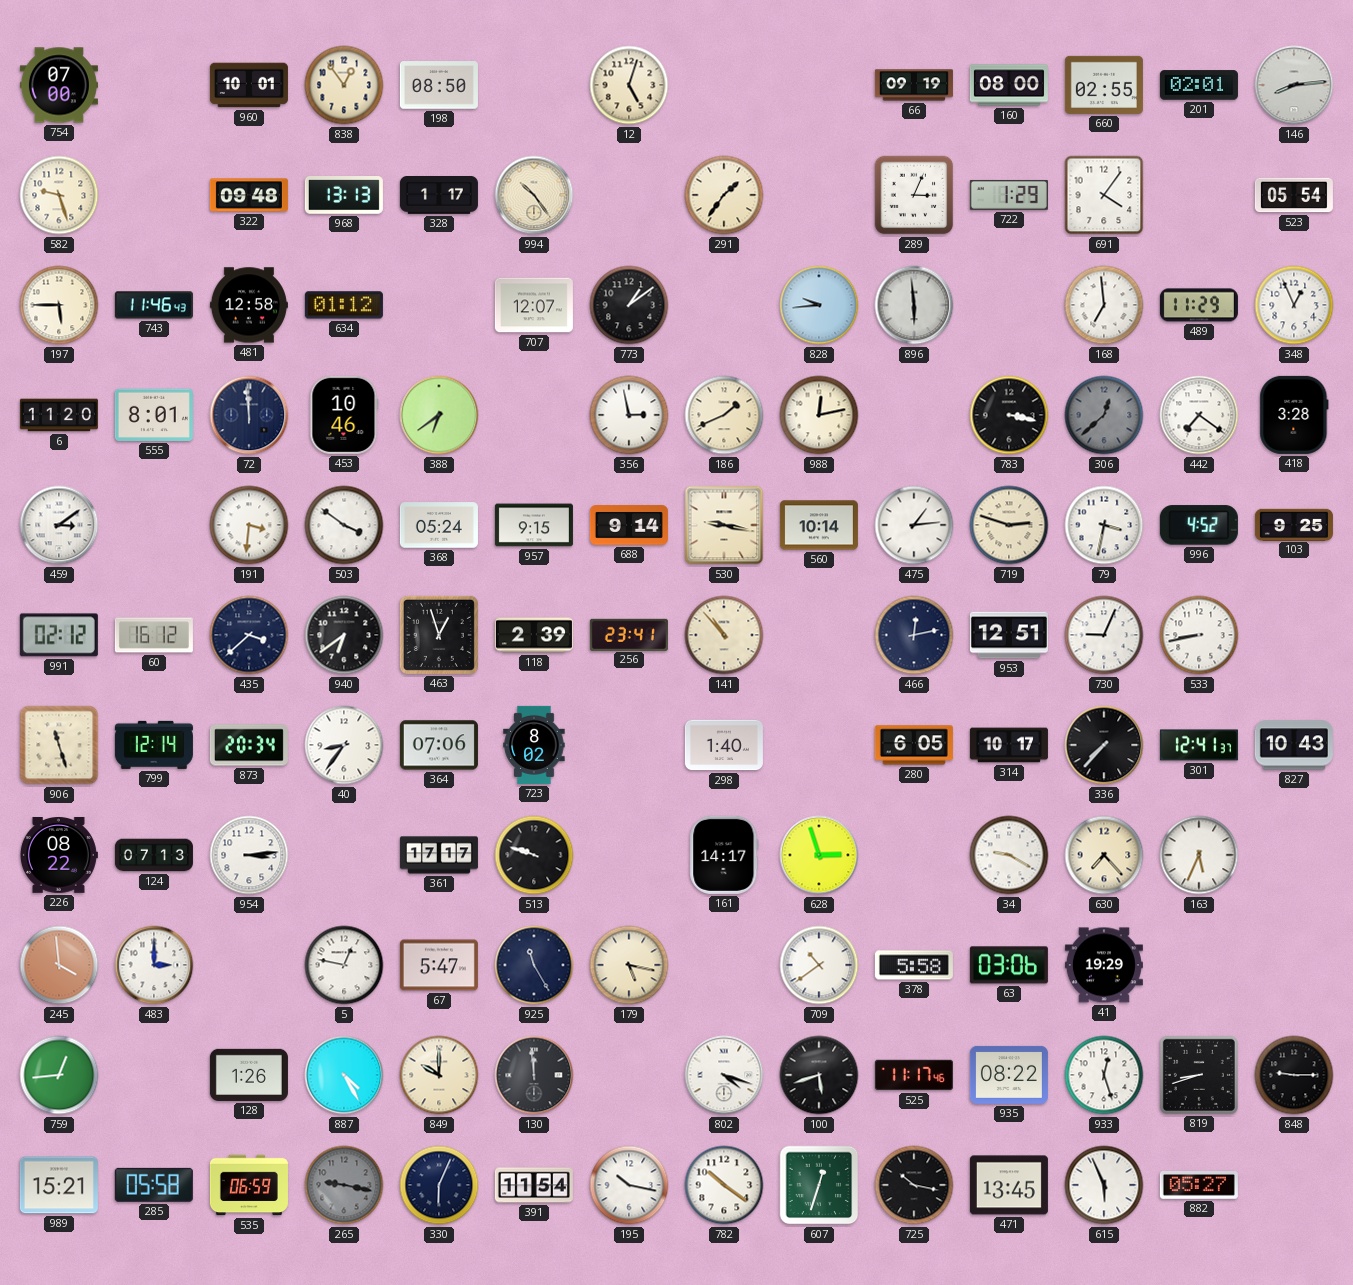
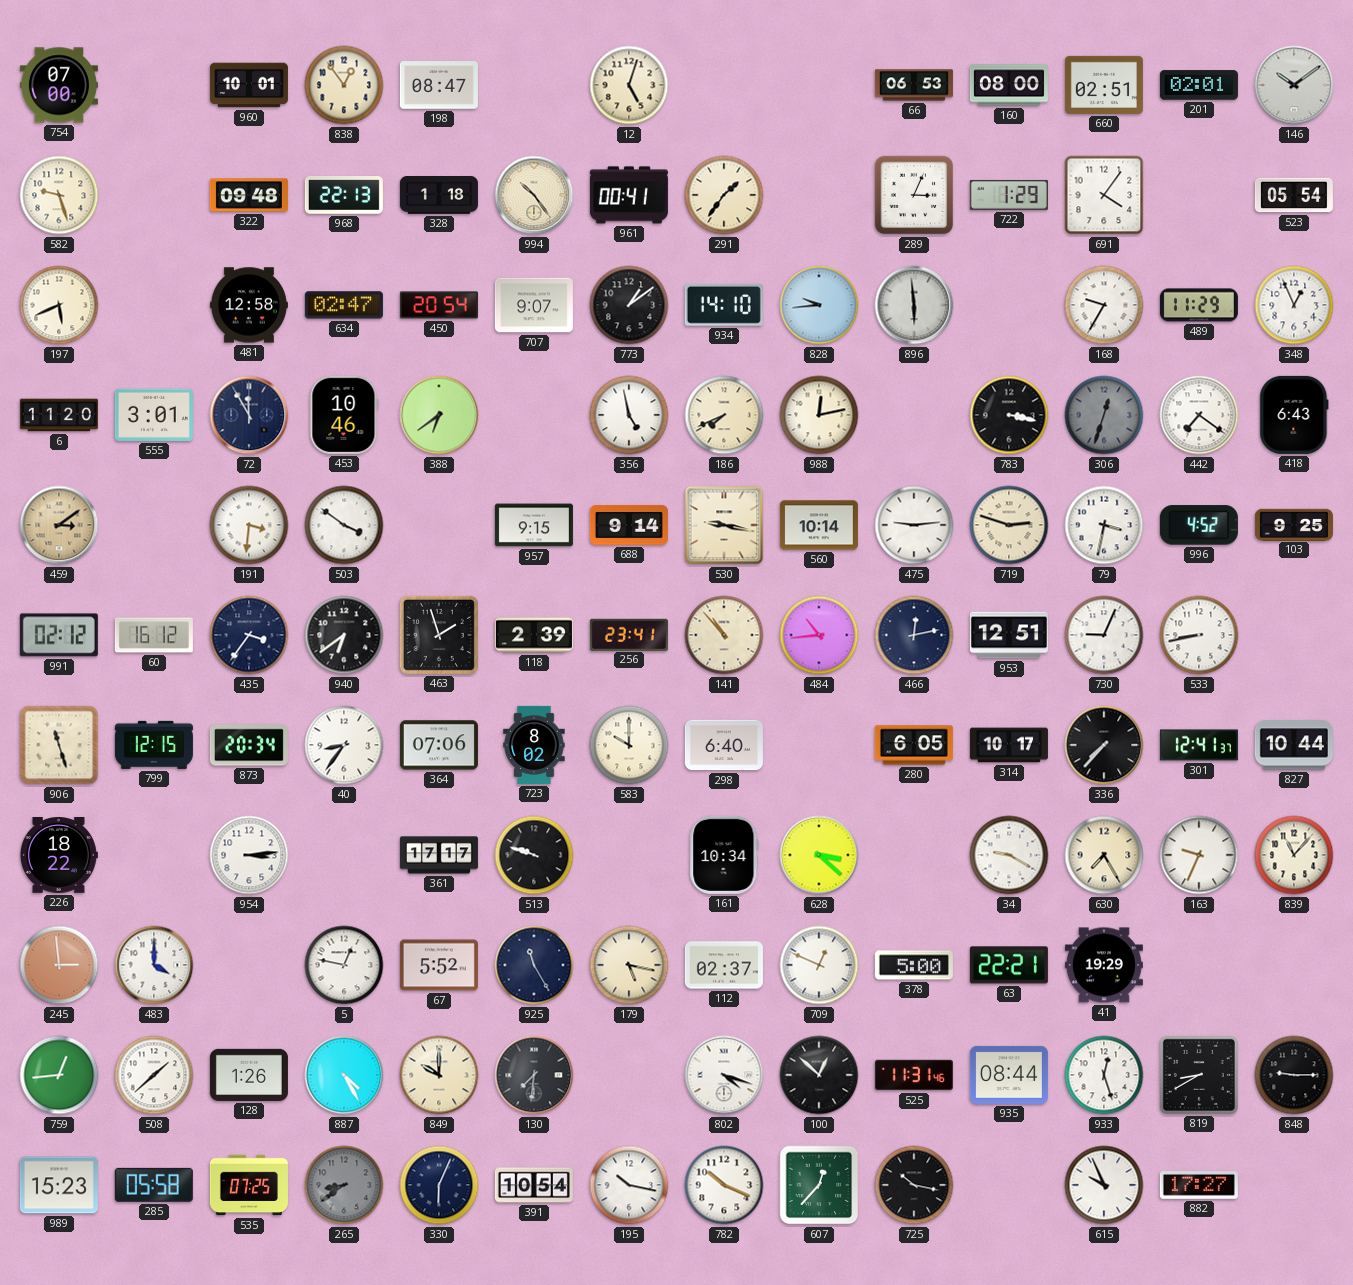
198: 08:50 -> 08:47 (439, 85)
66: 09:19 -> 06:53 (914, 85)
660: 02:55 -> 02:51 (1104, 85)
146: 8:14 -> 10:09 (1294, 85)
968: 13:13 -> 22:13 (344, 196)
328: 1:17 -> 1:18 (439, 196)
961: none -> 00:41 (629, 195)
197: 5:45 -> 5:41 (59, 305)
743: 11:46 -> none (154, 305)
634: 01:12 -> 02:47 (344, 305)
450: none -> 20:54 (439, 305)
707: 12:07 -> 9:07 (534, 305)
934: none -> 14:10 (724, 305)
168: 6:59 -> 9:35 (1104, 305)
555: 8:01 -> 3:01 (154, 415)
72: 11:59 -> 11:55 (249, 415)
356: 2:58 -> 4:58 (629, 415)
186: 1:41 -> 7:41 (724, 415)
306: 12:38 -> 12:33 (1104, 415)
418: 3:28 -> 6:43 (1294, 415)
459 dial: white -> champagne (59, 525)
368: 05:24 -> none (439, 525)
475: 1:14 -> 9:14 (914, 525)
435: 3:38 -> 3:36 (249, 635)
463: 12:57 -> 1:57 (439, 635)
484: none -> 10:44 (819, 635)
799: 12:14 -> 12:15 (154, 745)
583: none -> 10:00 (629, 745)
298: 1:40 -> 6:40 (724, 745)
827: 10:43 -> 10:44 (1294, 745)
226: 08:22 -> 18:22 (58, 856)
124: 07:13 -> none (154, 855)
161: 14:17 -> 10:34 (724, 855)
628: 2:57 -> 3:22 (819, 855)
630: 7:23 -> 7:25 (1104, 855)
163: 5:34 -> 9:34 (1199, 855)
839: none -> 11:07 (1294, 855)
245: 3:59 -> 2:59 (59, 965)
483: 3:00 -> 4:00 (154, 965)
67: 5:47 -> 5:52 (439, 965)
112: none -> 02:37 (724, 965)
709: 10:39 -> 12:49 (819, 965)
378: 5:58 -> 5:00 (914, 965)
63: 03:06 -> 22:21 (1009, 965)
508: none -> 1:38 (154, 1075)
130: 11:59 -> 7:31 (534, 1075)
100: 5:42 -> 12:52 (819, 1075)
525: 11:17 -> 11:31 (914, 1075)
935: 08:22 -> 08:44 (1009, 1075)
819: 8:42 -> 8:40 (1199, 1075)
989: 15:21 -> 15:23 (59, 1185)
535: 06:59 -> 07:25 (249, 1185)
265: 9:17 -> 8:39 (344, 1185)
391: 11:54 -> 10:54 (534, 1185)
782: 10:21 -> 10:19 (724, 1185)
607: 12:33 -> 12:37 (819, 1185)
471: 13:45 -> none (1009, 1185)
615: 5:56 -> 9:56 (1104, 1185)
882: 05:27 -> 17:27 (1199, 1186)
